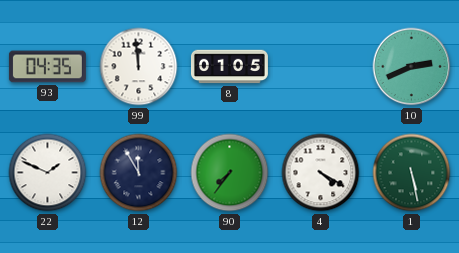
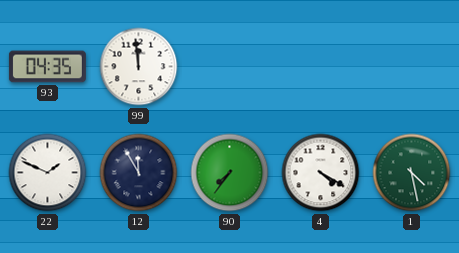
8: 01:05 -> none (229, 67)
10: 2:41 -> none (412, 67)
1: 5:28 -> 4:28 (412, 173)
